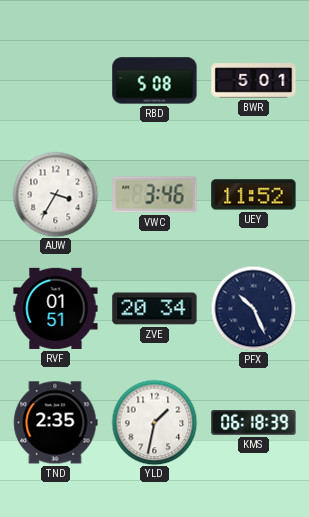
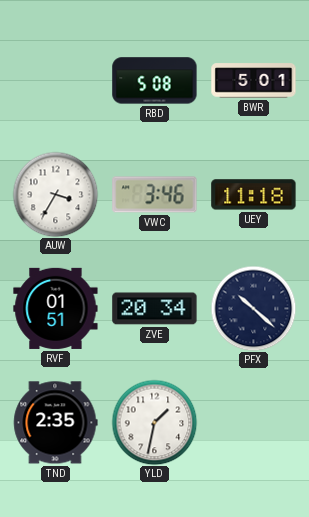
UEY: 11:52 -> 11:18 (254, 195)
PFX: 10:26 -> 10:22 (253, 308)
KMS: 06:18 -> none (254, 423)
